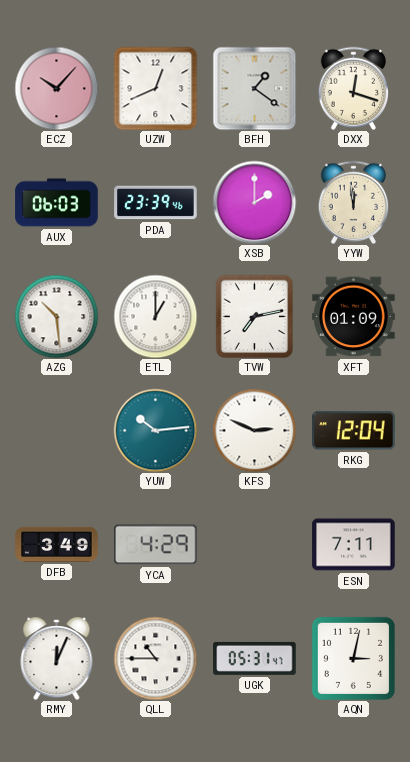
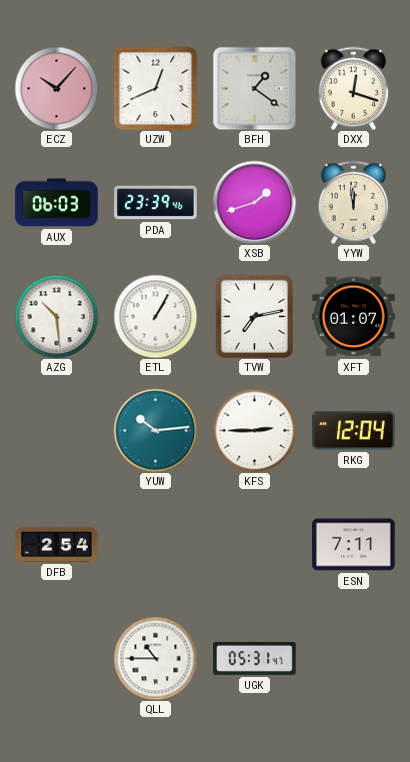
XSB: 2:00 -> 1:42 (254, 202)
ETL: 1:00 -> 1:05 (155, 316)
XFT: 01:09 -> 01:07 (354, 317)
KFS: 2:49 -> 2:45 (254, 430)
DFB: 3:49 -> 2:54 (57, 544)
YCA: 4:29 -> none (156, 545)
RMY: 12:04 -> none (57, 659)
AQN: 3:02 -> none (353, 658)
